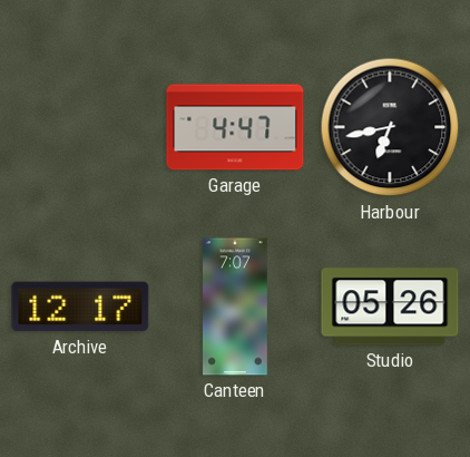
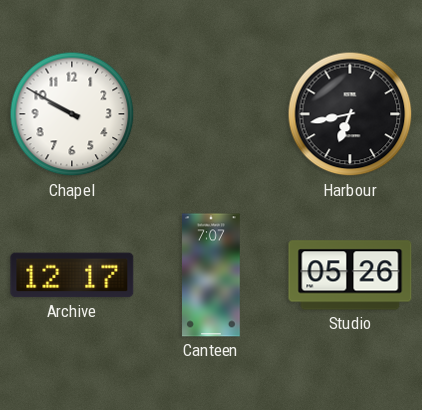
Chapel: none -> 9:50 (72, 114)
Garage: 4:47 -> none (235, 127)
